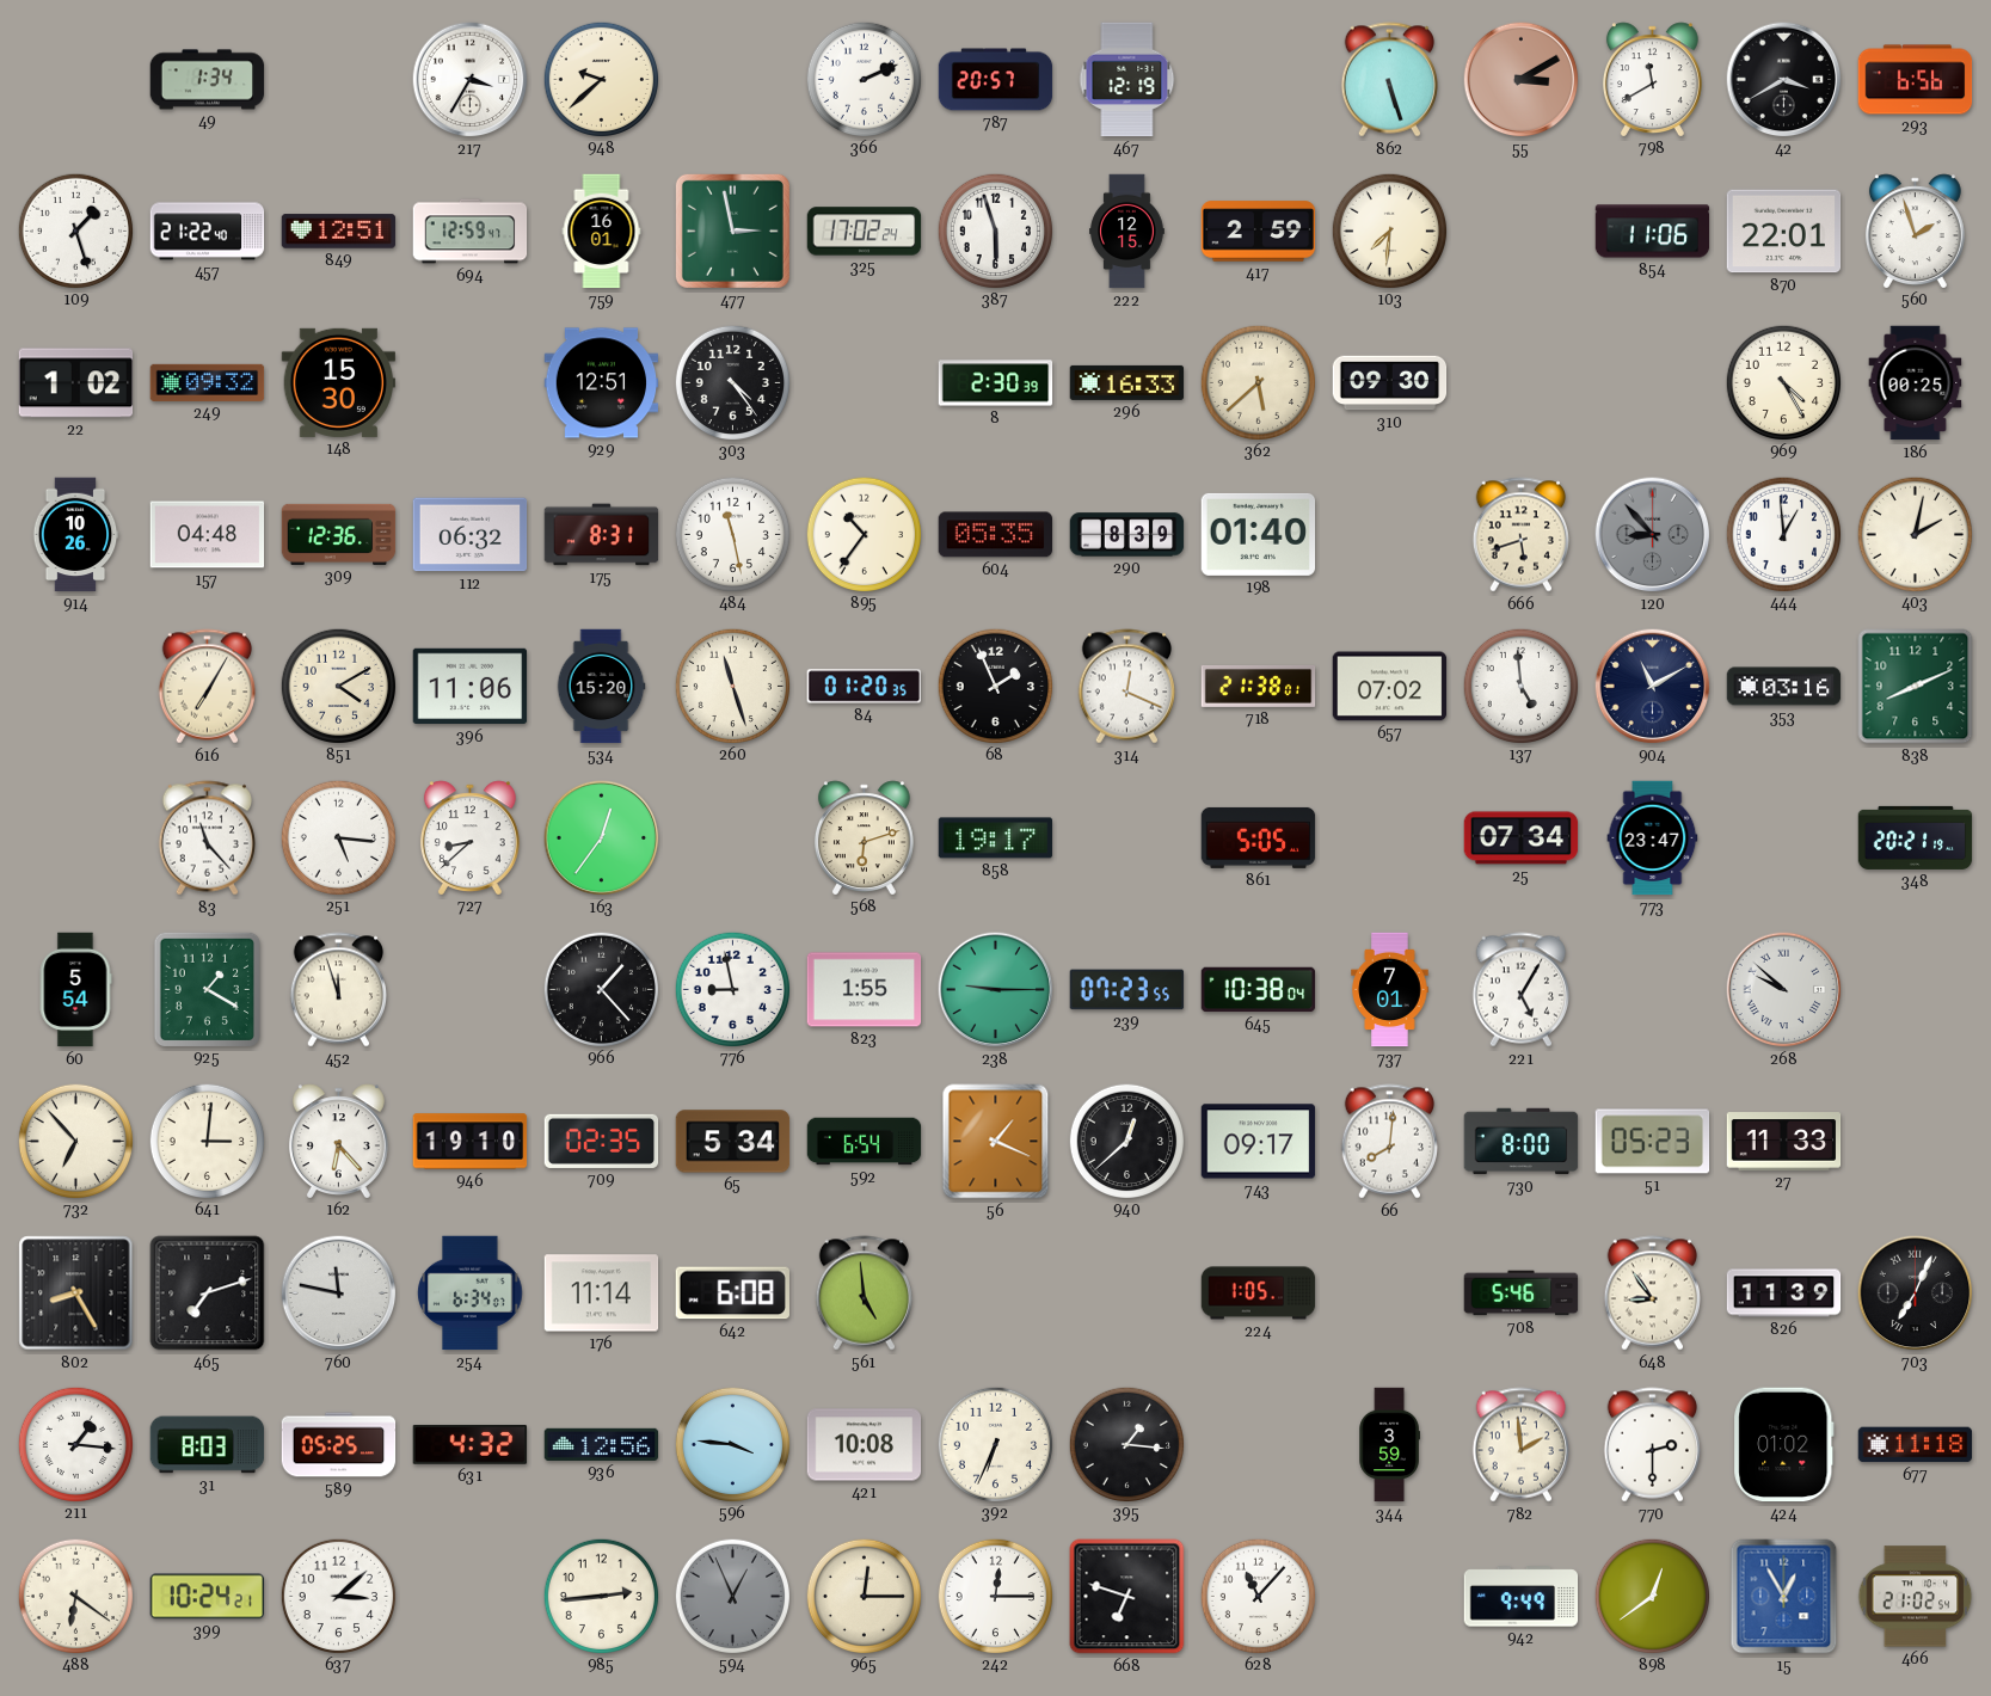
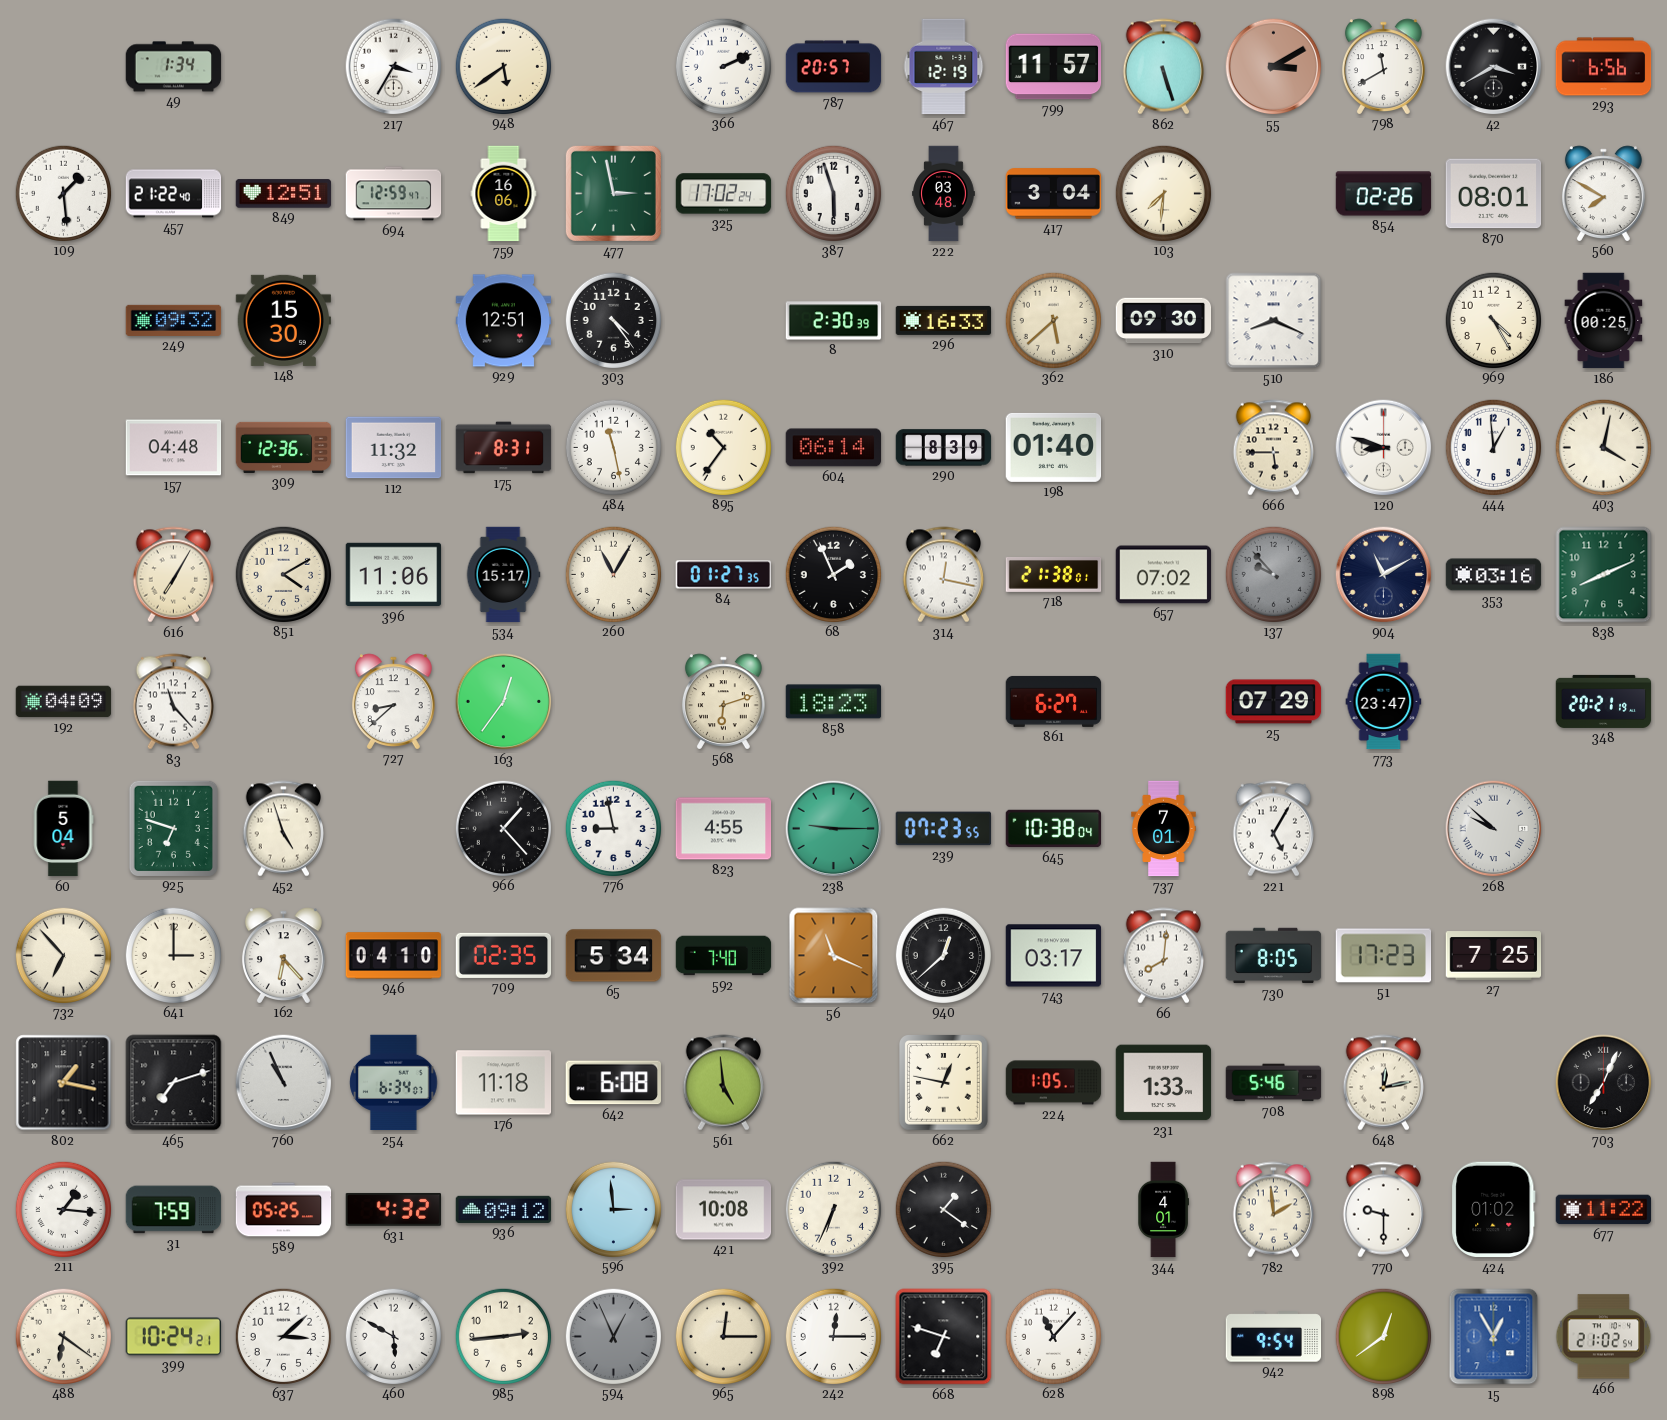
948: 9:38 -> 5:39 (503, 66)
799: none -> 11:57 (1054, 67)
109: 1:27 -> 1:29 (63, 193)
759: 16:01 -> 16:06 (504, 194)
222: 12:15 -> 03:48 (944, 194)
417: 2:59 -> 3:04 (1054, 194)
854: 11:06 -> 02:26 (1384, 194)
870: 22:01 -> 08:01 (1494, 194)
560: 1:57 -> 7:50 (1603, 193)
22: 1:02 -> none (76, 383)
510: none -> 8:19 (1274, 321)
914: 10:26 -> none (75, 535)
112: 06:32 -> 11:32 (394, 448)
604: 05:35 -> 06:14 (834, 448)
666: 5:42 -> 5:45 (1273, 448)
120: 8:53 -> 8:48 (1384, 448)
120 dial: grey -> white (1384, 448)
403: 2:02 -> 4:02 (1603, 447)
534: 15:20 -> 15:17 (503, 575)
260: 11:27 -> 11:05 (613, 574)
84: 01:20 -> 01:27 (724, 575)
314: 12:19 -> 12:17 (943, 575)
137: 4:59 -> 9:53 (1273, 574)
137 dial: white -> grey (1273, 574)
192: none -> 04:09 (64, 702)
251: 5:16 -> none (338, 837)
858: 19:17 -> 18:23 (834, 702)
861: 5:05 -> 6:27 (1054, 701)
25: 07:34 -> 07:29 (1274, 702)
60: 5:54 -> 5:04 (63, 829)
925: 1:20 -> 6:48 (173, 828)
452: 11:57 -> 4:57 (283, 829)
823: 1:55 -> 4:55 (724, 829)
641: 3:01 -> 3:00 (173, 955)
946: 19:10 -> 04:10 (394, 956)
592: 6:54 -> 7:40 (724, 956)
56: 1:19 -> 11:19 (834, 956)
743: 09:17 -> 03:17 (1054, 956)
730: 8:00 -> 8:05 (1274, 956)
51: 05:23 -> 17:23 (1384, 956)
27: 11:33 -> 7:25 (1494, 956)
802: 8:25 -> 1:17 (64, 1083)
760: 11:47 -> 10:56 (284, 1083)
176: 11:14 -> 11:18 (504, 1083)
662: none -> 12:47 (944, 1083)
231: none -> 1:33 (1164, 1083)
648: 8:54 -> 12:13 (1383, 1083)
826: 11:39 -> none (1784, 1293)
31: 8:03 -> 7:59 (174, 1210)
936: 12:56 -> 09:12 (504, 1209)
596: 3:46 -> 2:59 (613, 1209)
395: 1:16 -> 1:21 (943, 1209)
344: 3:59 -> 4:01 (1163, 1210)
770: 2:30 -> 9:30 (1383, 1210)
677: 11:18 -> 11:22 (1604, 1210)
460: none -> 5:50 (393, 1336)
942: 9:49 -> 9:54 (1274, 1337)
